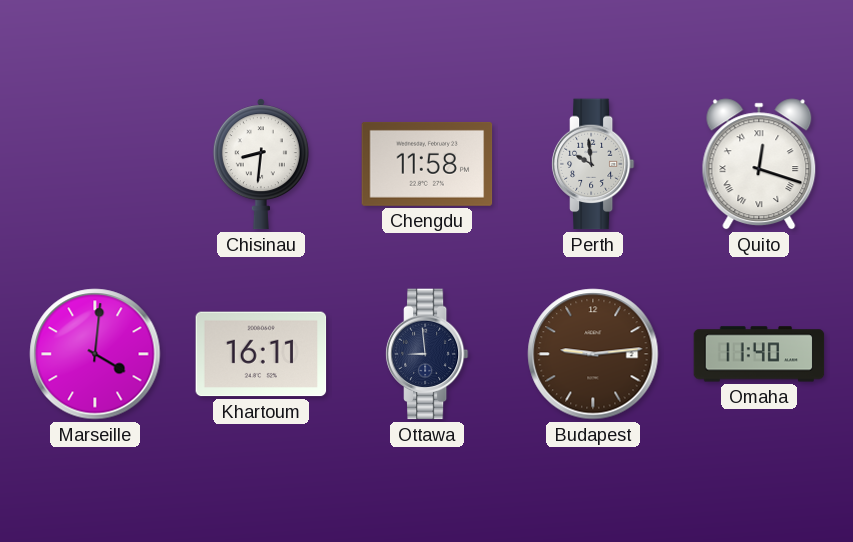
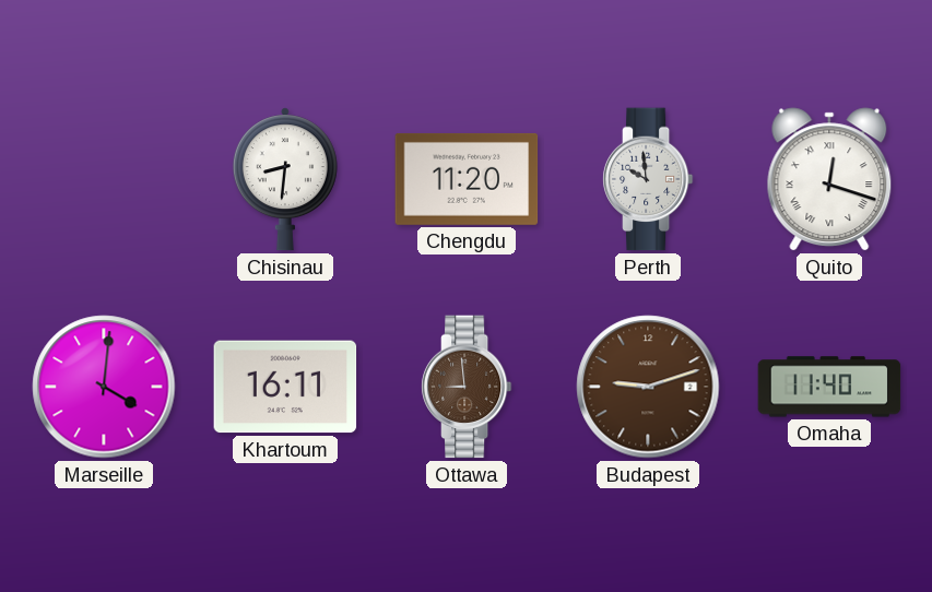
Chengdu: 11:58 -> 11:20 (467, 179)
Ottawa dial: navy -> brown (467, 387)
Budapest: 9:14 -> 9:12 (648, 387)
